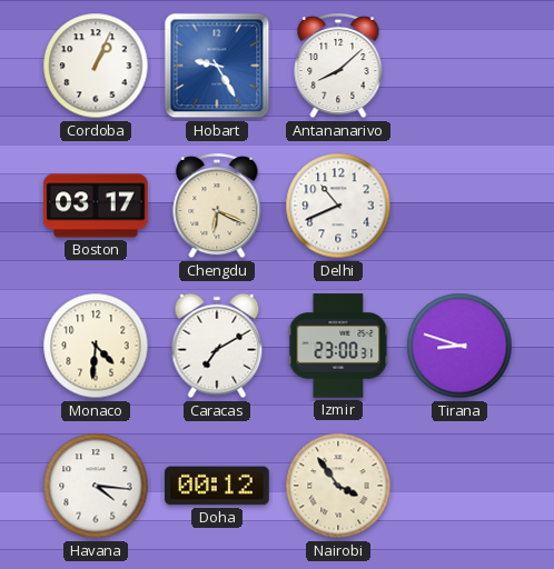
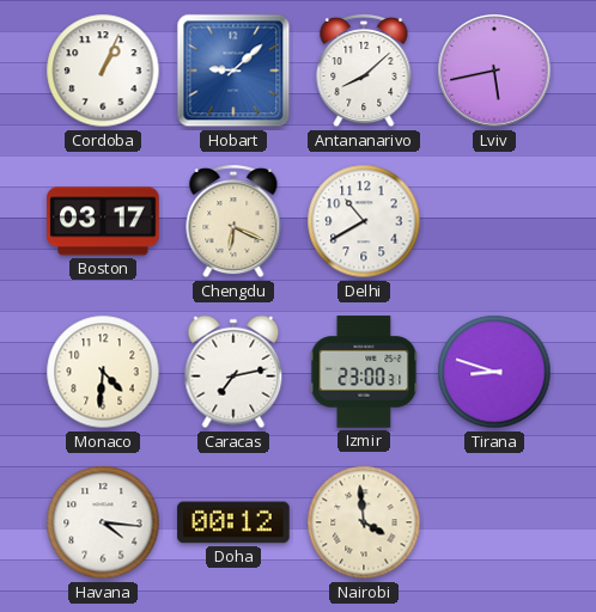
Hobart: 9:25 -> 9:08 (233, 71)
Lviv: none -> 5:43 (494, 71)
Delhi: 10:41 -> 10:40 (364, 221)
Caracas: 7:10 -> 7:13 (233, 372)
Nairobi: 3:54 -> 3:59 (364, 522)
